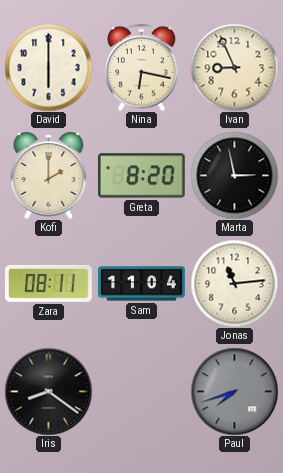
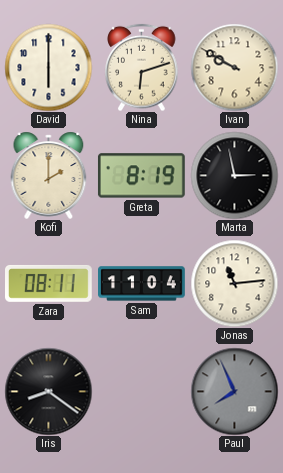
Nina: 6:17 -> 6:12 (142, 67)
Ivan: 8:56 -> 9:50 (234, 67)
Greta: 8:20 -> 8:19 (141, 176)
Paul: 7:42 -> 7:56 (234, 391)
